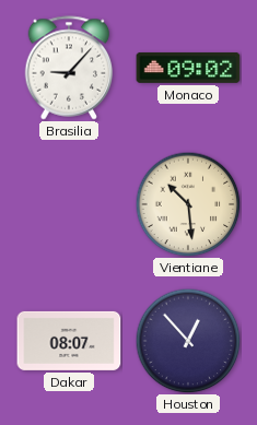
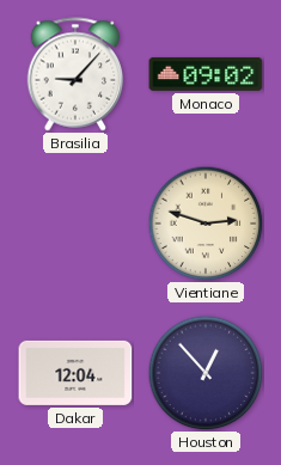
Vientiane: 10:29 -> 2:48 (206, 224)
Dakar: 08:07 -> 12:04 (75, 373)
